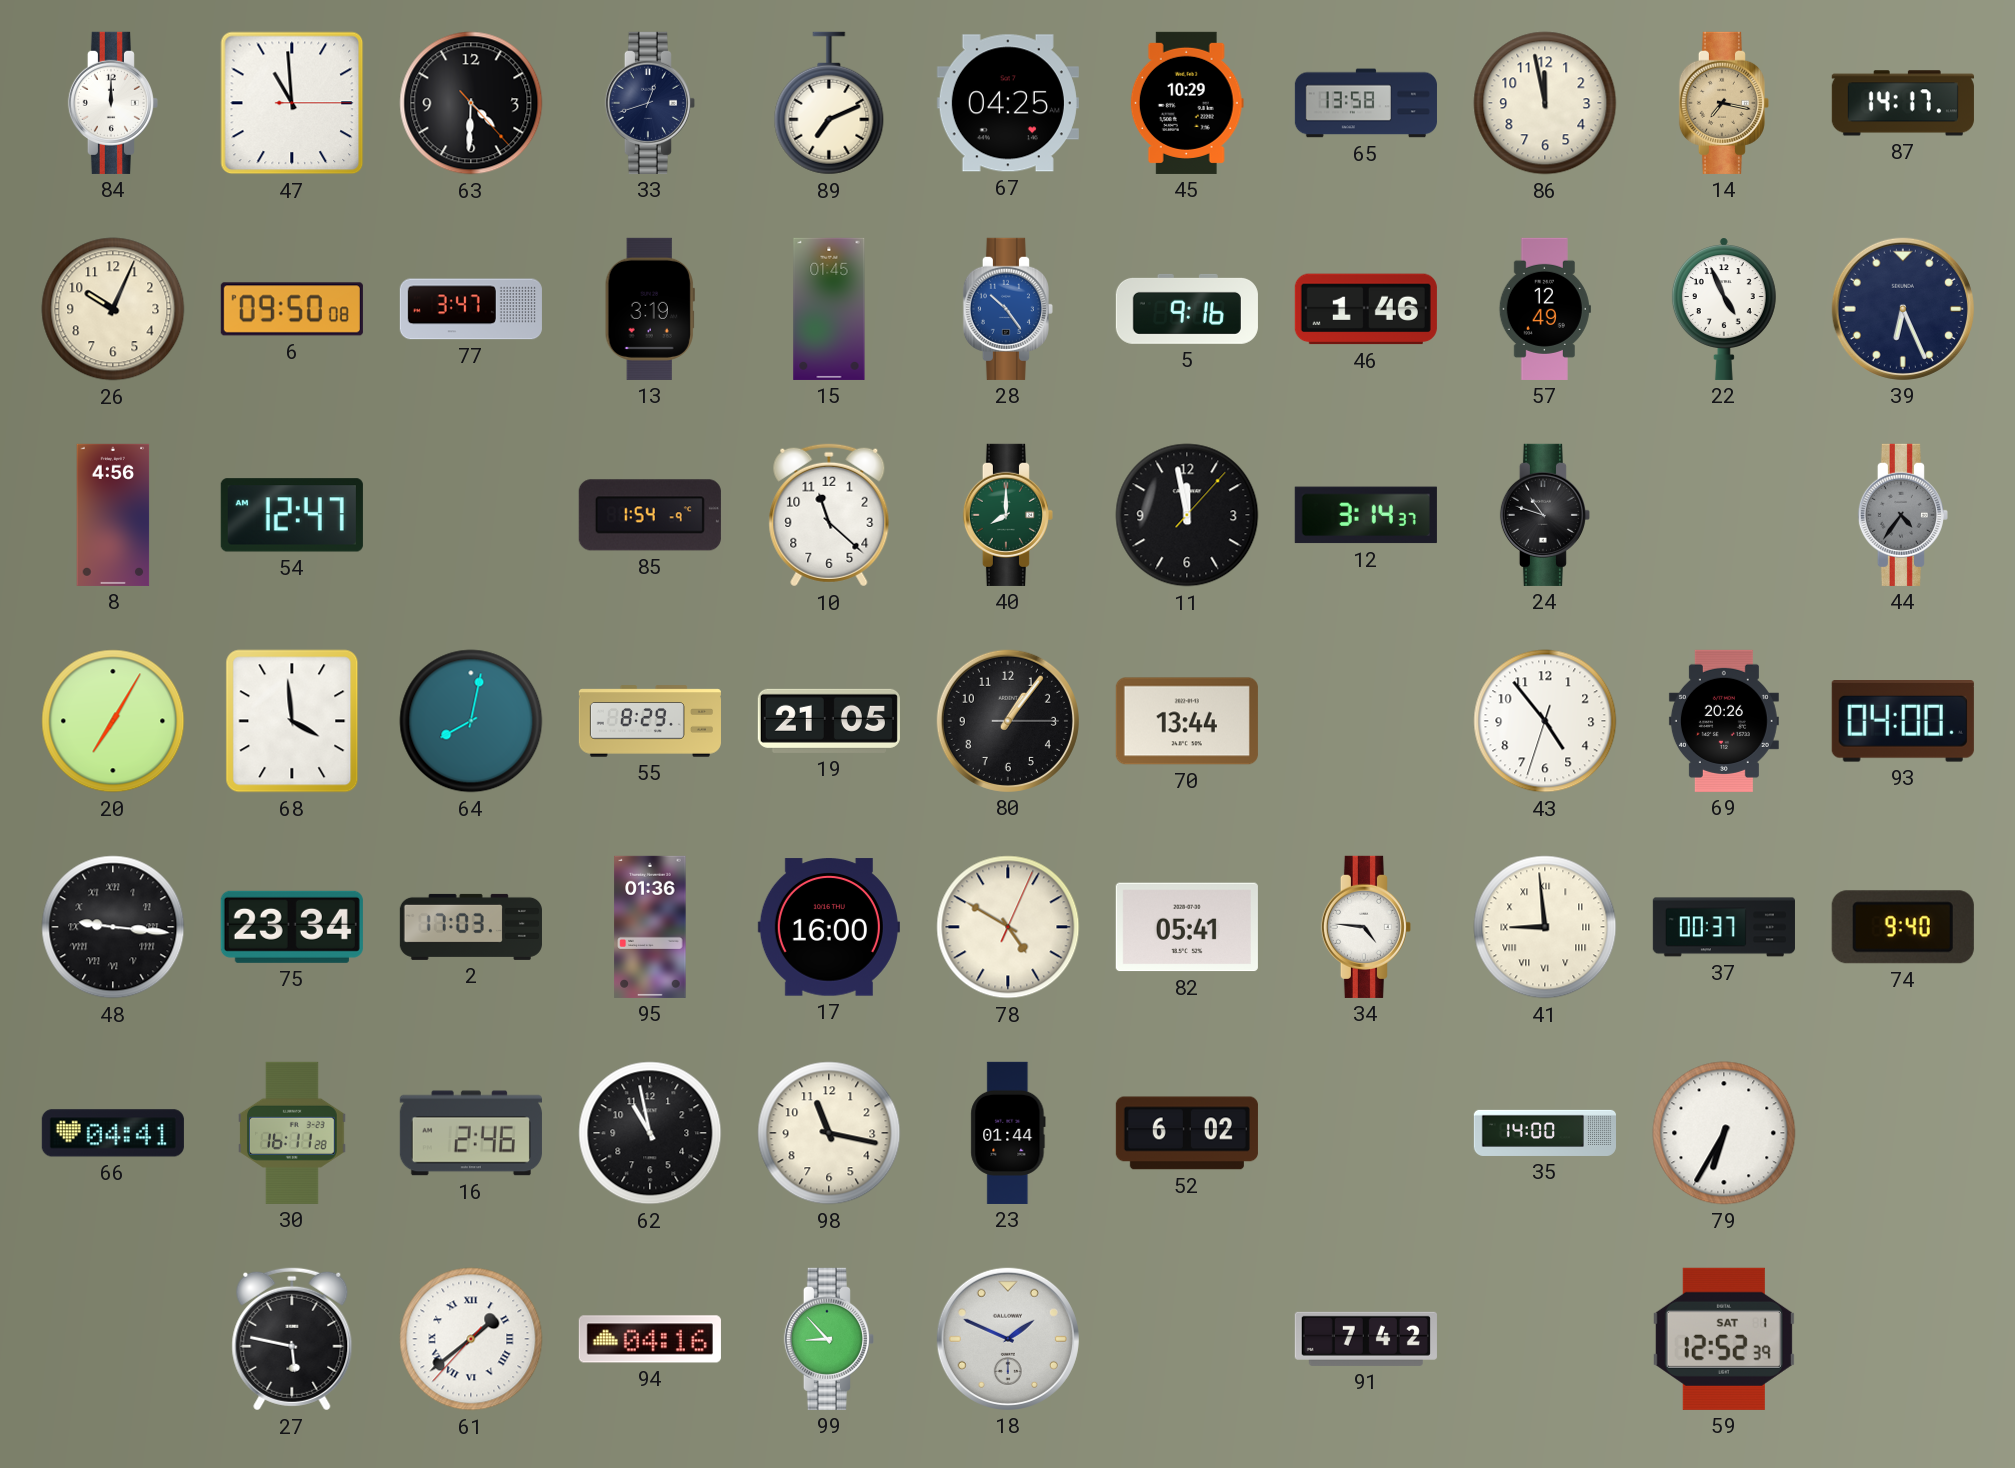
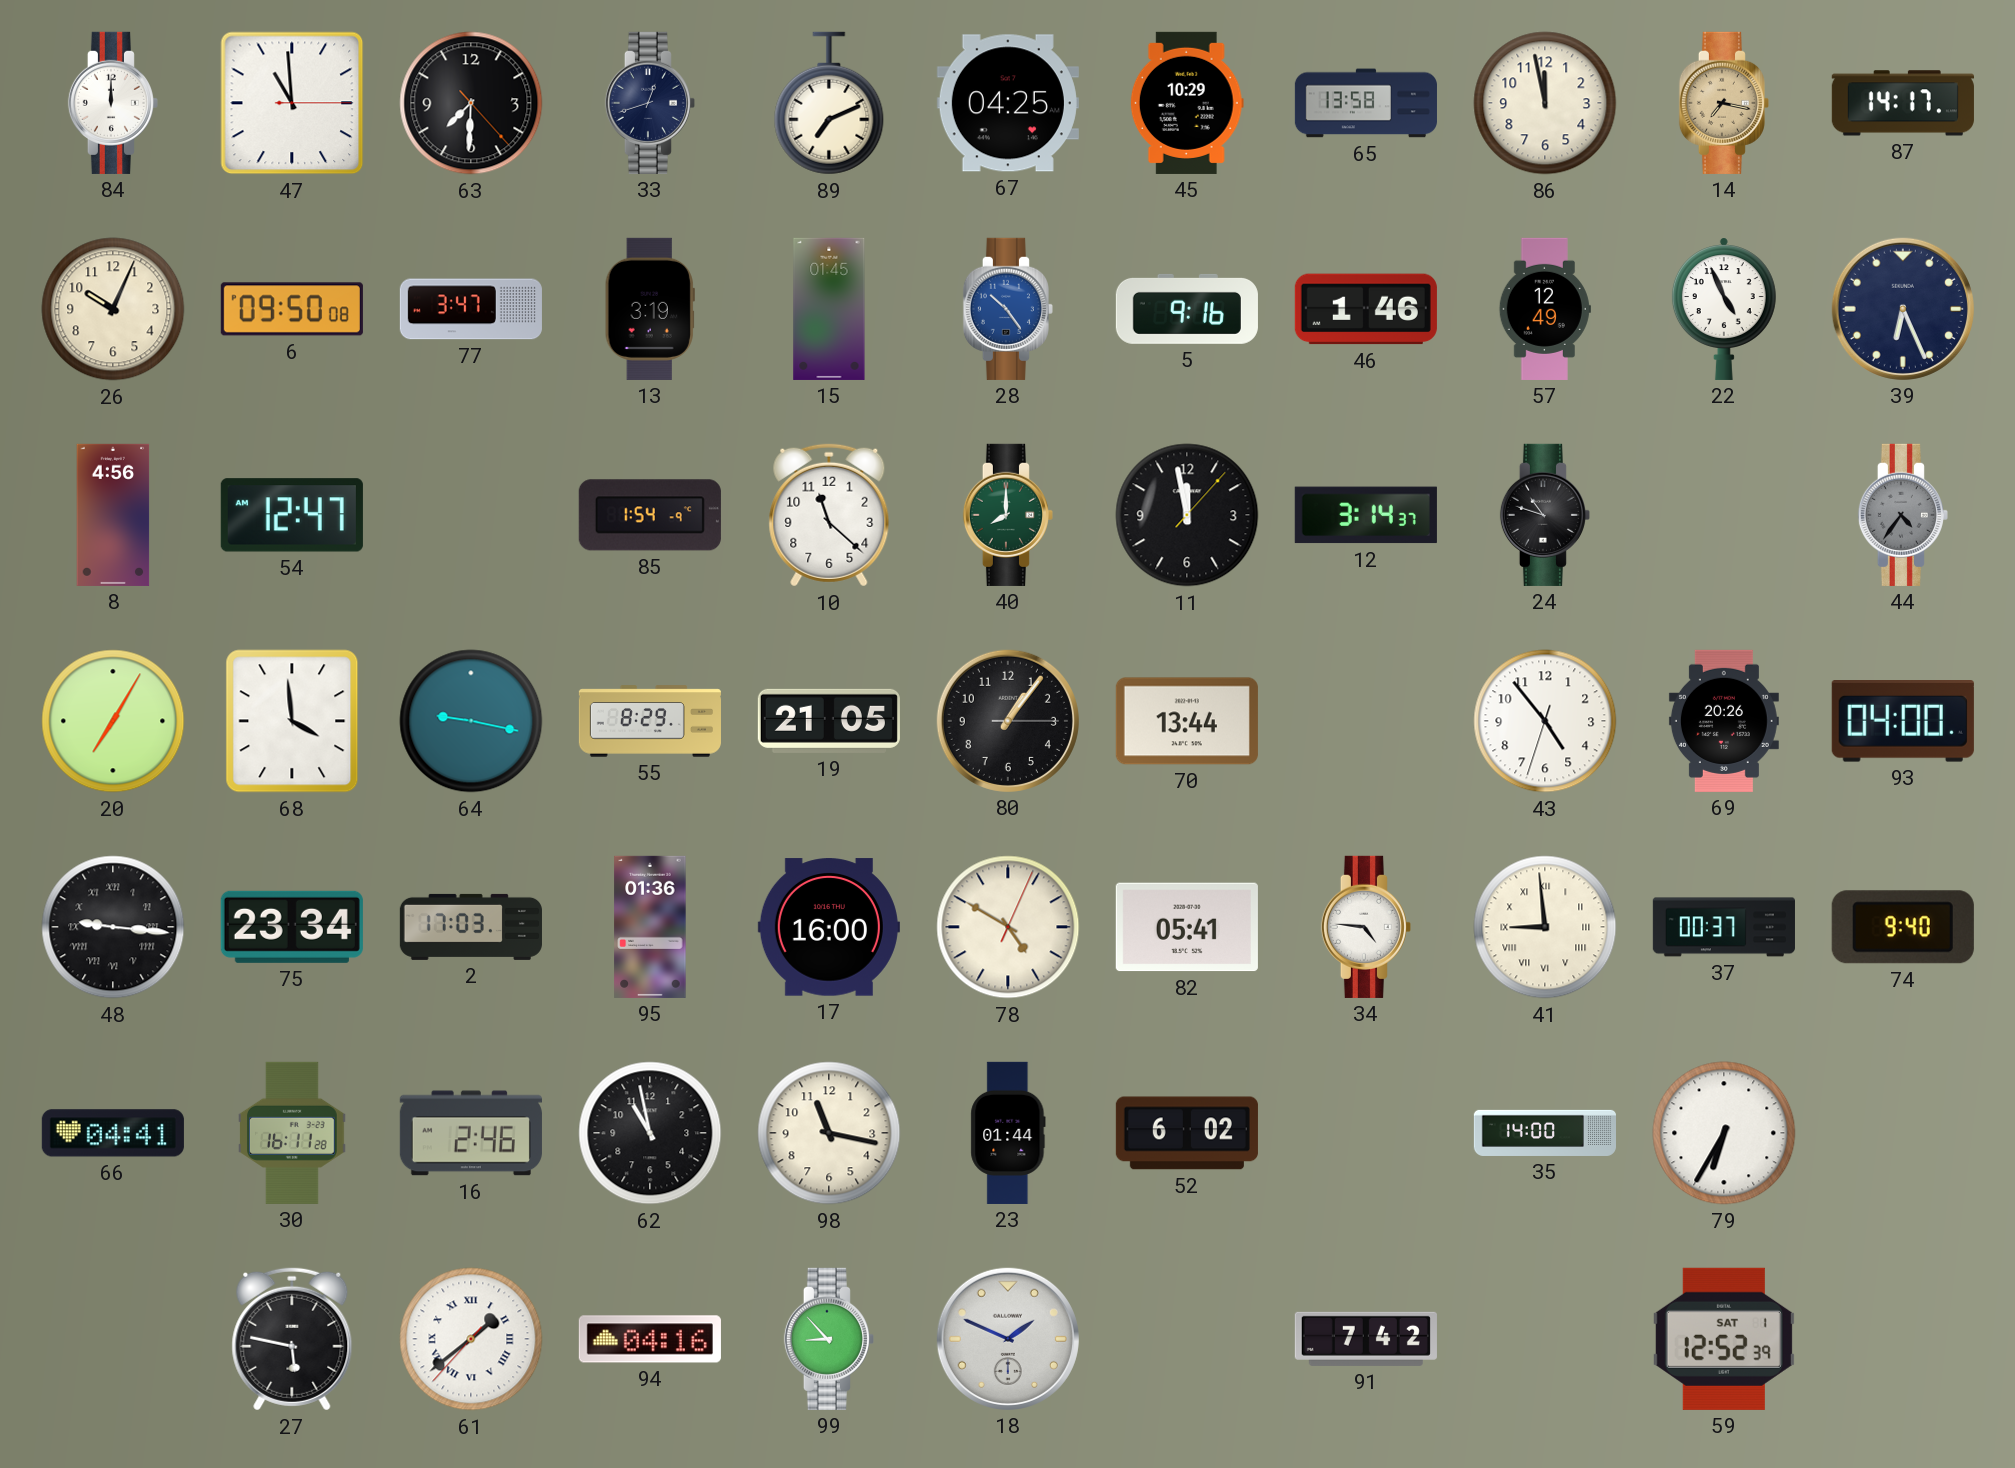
63: 4:30 -> 7:30 (471, 103)
64: 8:02 -> 9:17 (471, 721)
